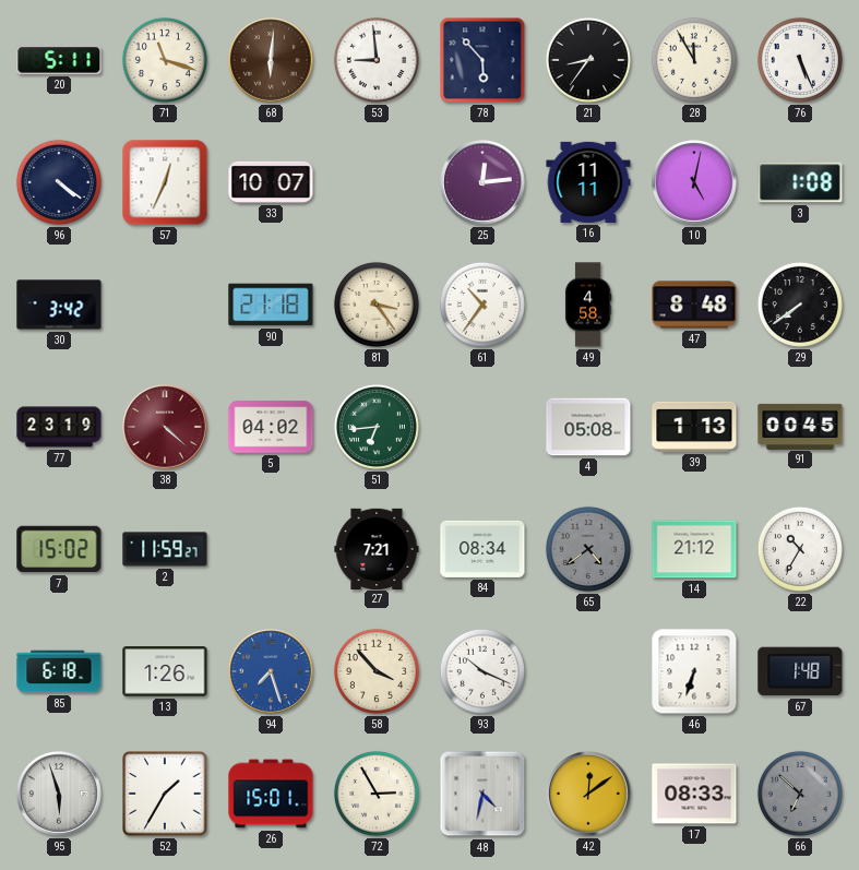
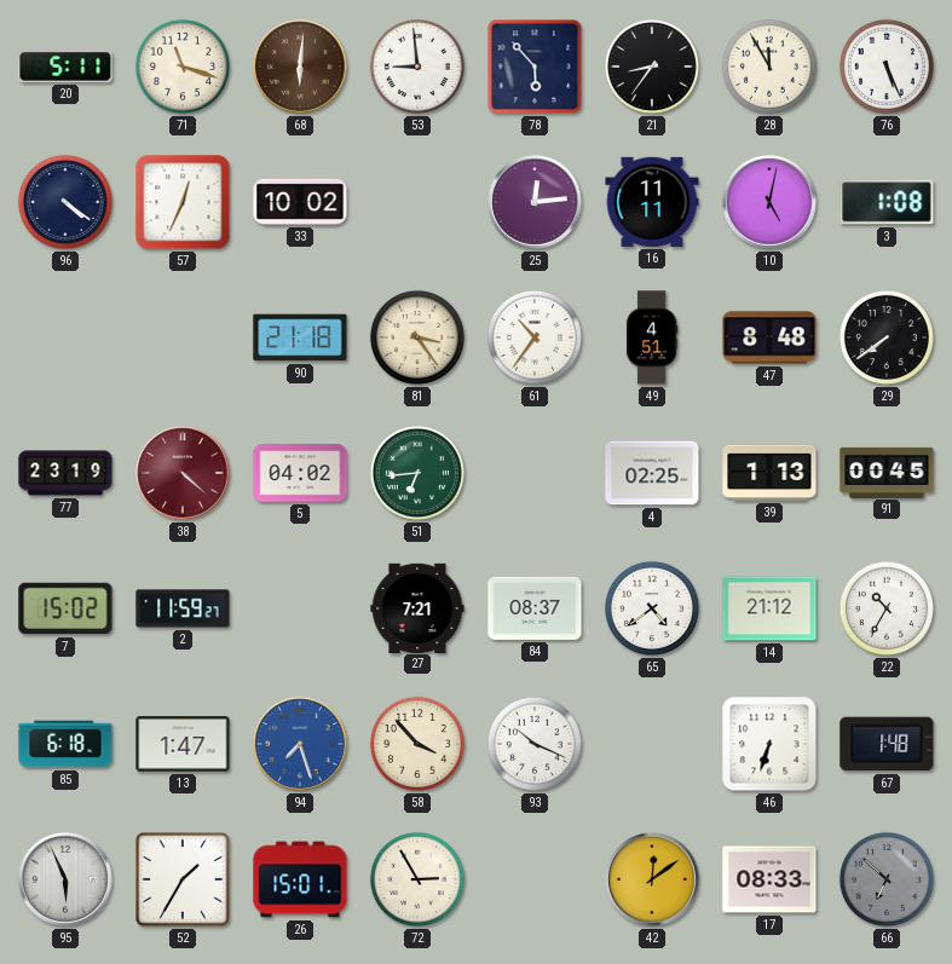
33: 10:07 -> 10:02 (300, 202)
30: 3:42 -> none (59, 305)
49: 4:58 -> 4:51 (652, 337)
4: 05:08 -> 02:25 (652, 473)
84: 08:34 -> 08:37 (535, 608)
65 dial: grey -> white (652, 608)
13: 1:26 -> 1:47 (183, 744)
95: 5:57 -> 5:56 (65, 879)
48: 4:32 -> none (482, 794)
